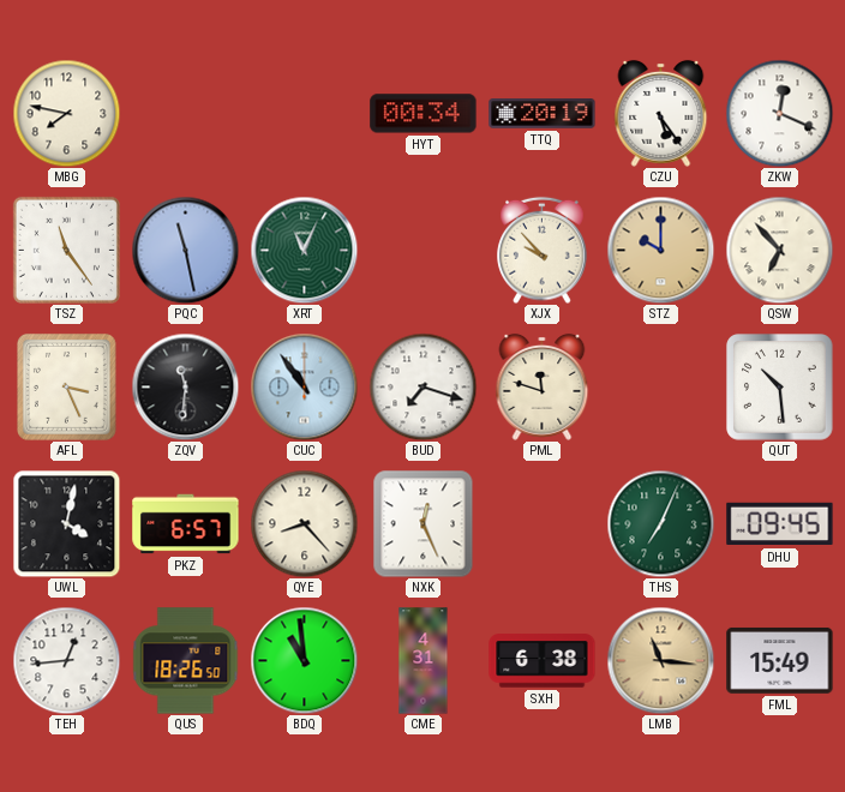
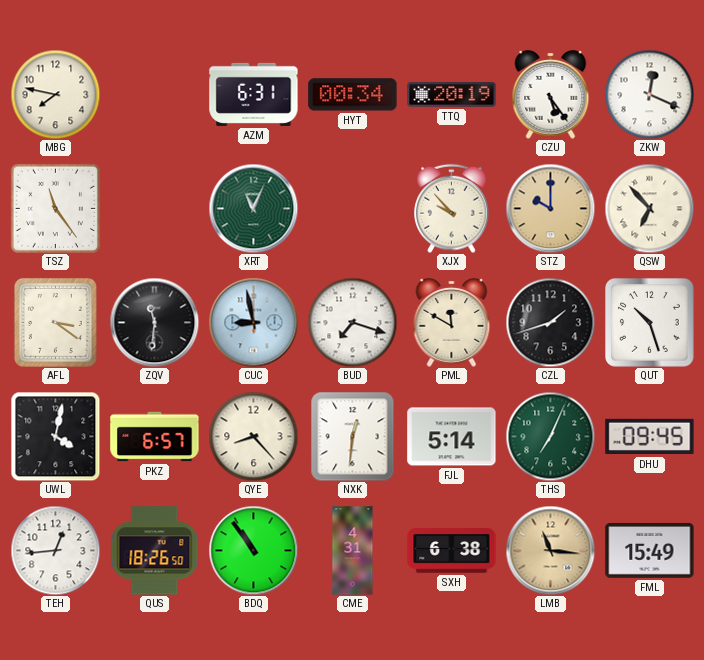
AZM: none -> 6:31 (254, 94)
PQC: 11:28 -> none (185, 250)
AFL: 3:26 -> 3:21 (55, 322)
CUC: 10:54 -> 8:58 (253, 322)
PML: 11:48 -> 11:50 (452, 322)
CZL: none -> 1:42 (550, 322)
QUT: 10:29 -> 10:27 (650, 323)
NXK: 12:26 -> 12:31 (353, 436)
FJL: none -> 5:14 (452, 437)
BDQ: 10:59 -> 10:54 (253, 550)
